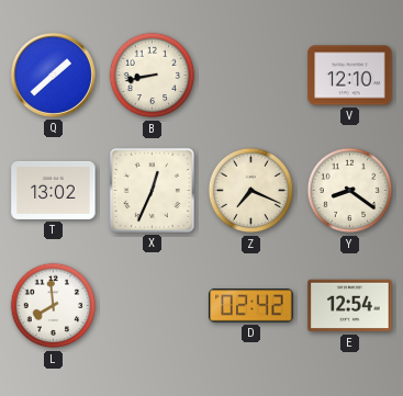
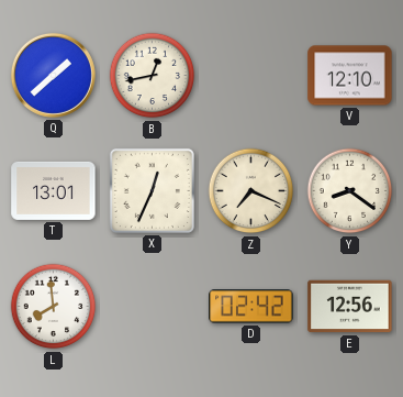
B: 8:43 -> 12:43 (153, 76)
T: 13:02 -> 13:01 (54, 190)
E: 12:54 -> 12:56 (350, 307)
